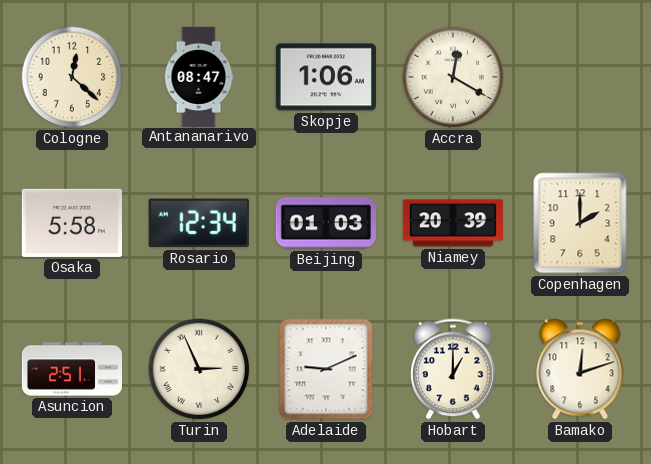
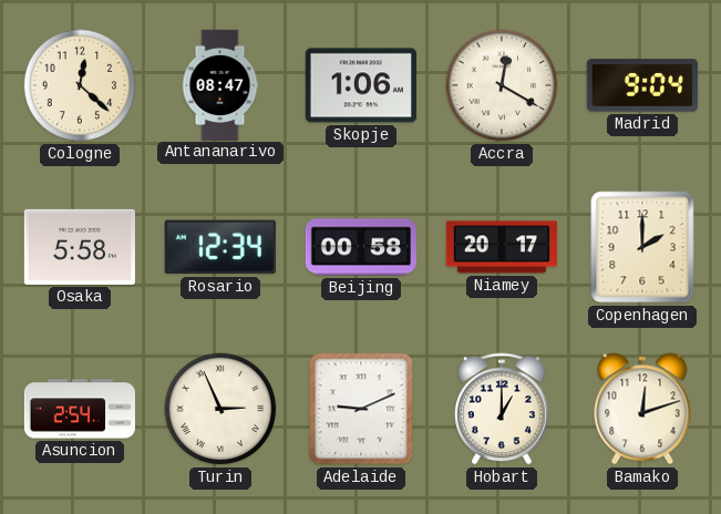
Madrid: none -> 9:04 (642, 85)
Beijing: 01:03 -> 00:58 (361, 247)
Niamey: 20:39 -> 20:17 (502, 247)
Asuncion: 2:51 -> 2:54 (79, 409)
